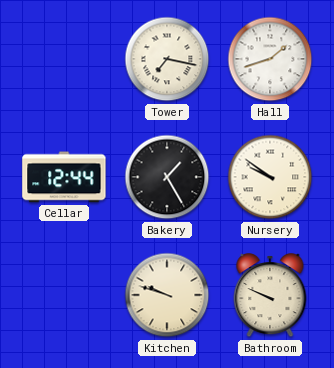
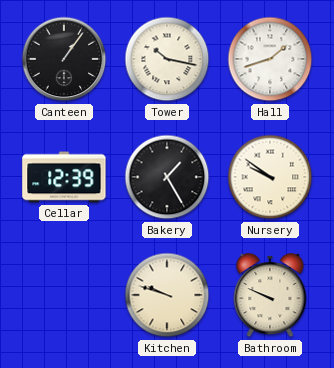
Canteen: none -> 1:06 (64, 59)
Tower: 7:17 -> 10:17 (167, 59)
Cellar: 12:44 -> 12:39 (64, 177)
